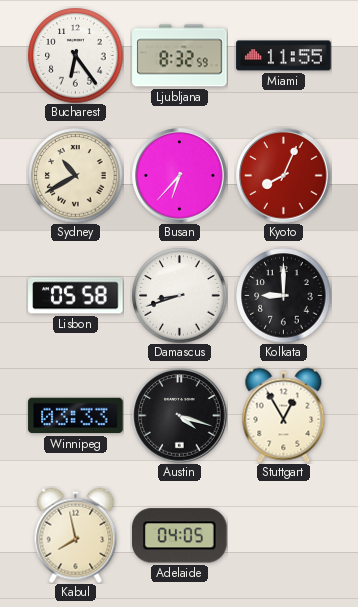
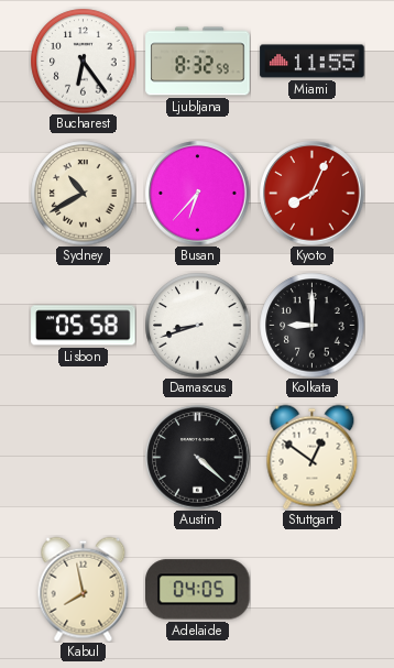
Winnipeg: 03:33 -> none (76, 416)
Austin: 4:18 -> 4:22 (198, 458)
Stuttgart: 12:55 -> 12:51 (313, 457)
